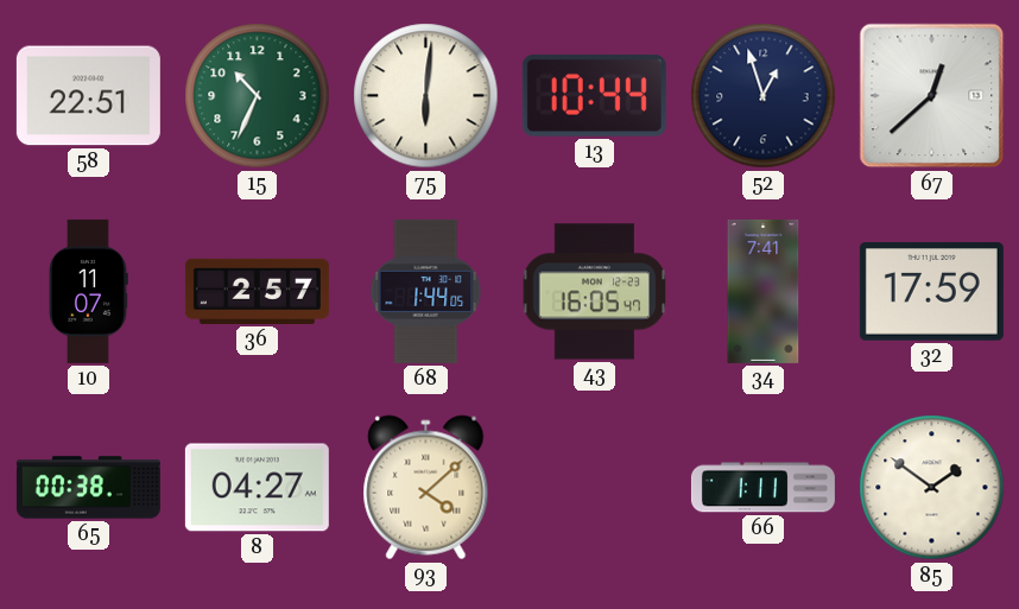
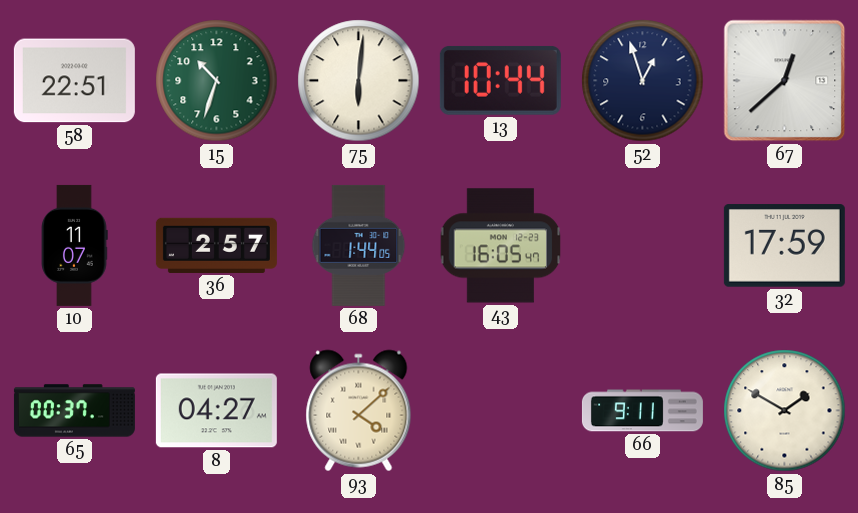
15: 10:34 -> 10:33 (217, 81)
34: 7:41 -> none (764, 291)
65: 00:38 -> 00:37 (74, 411)
66: 1:11 -> 9:11 (642, 411)
85: 1:51 -> 1:50 (785, 411)
